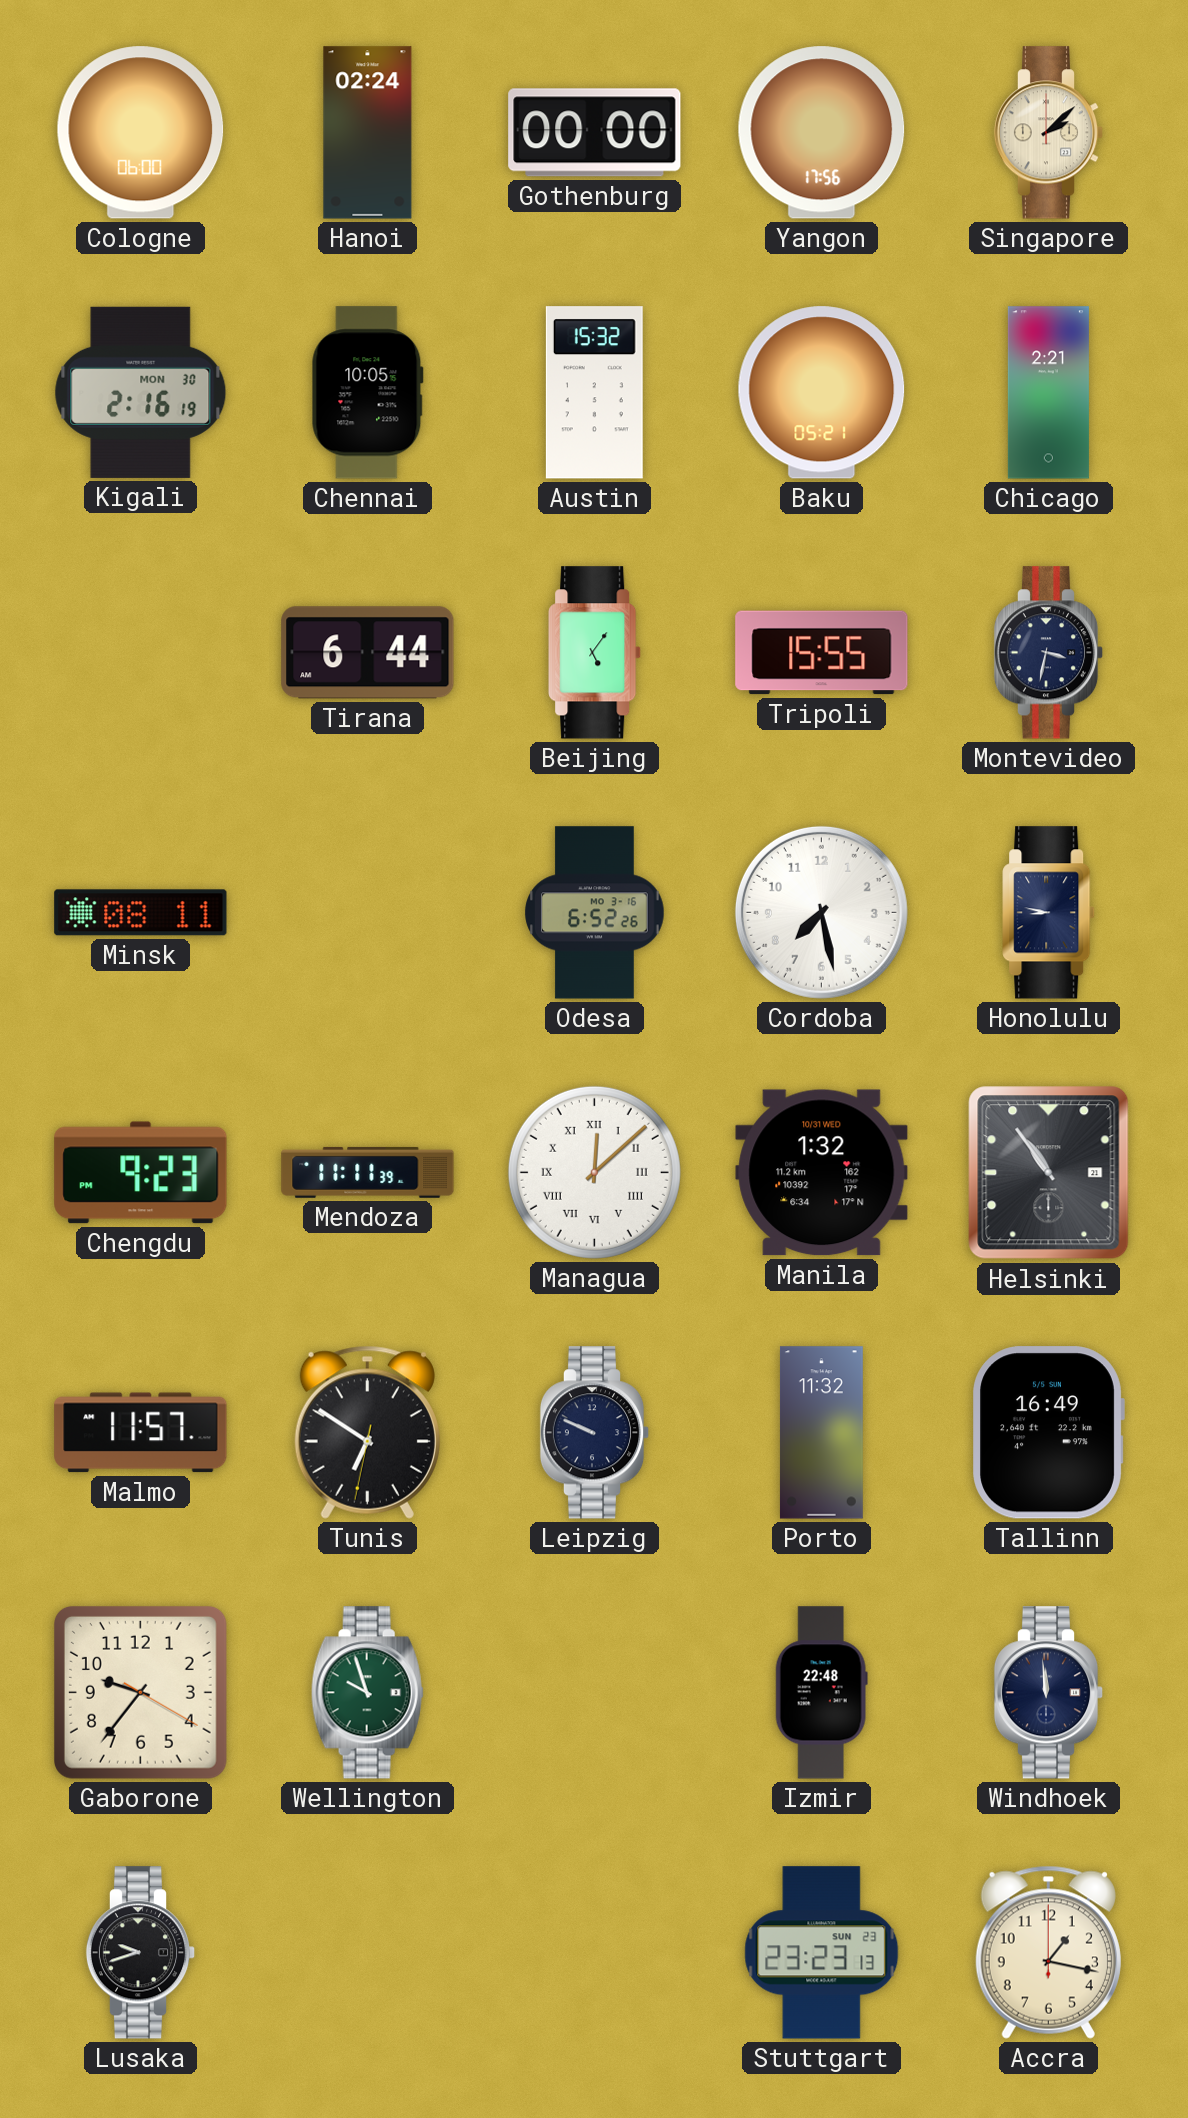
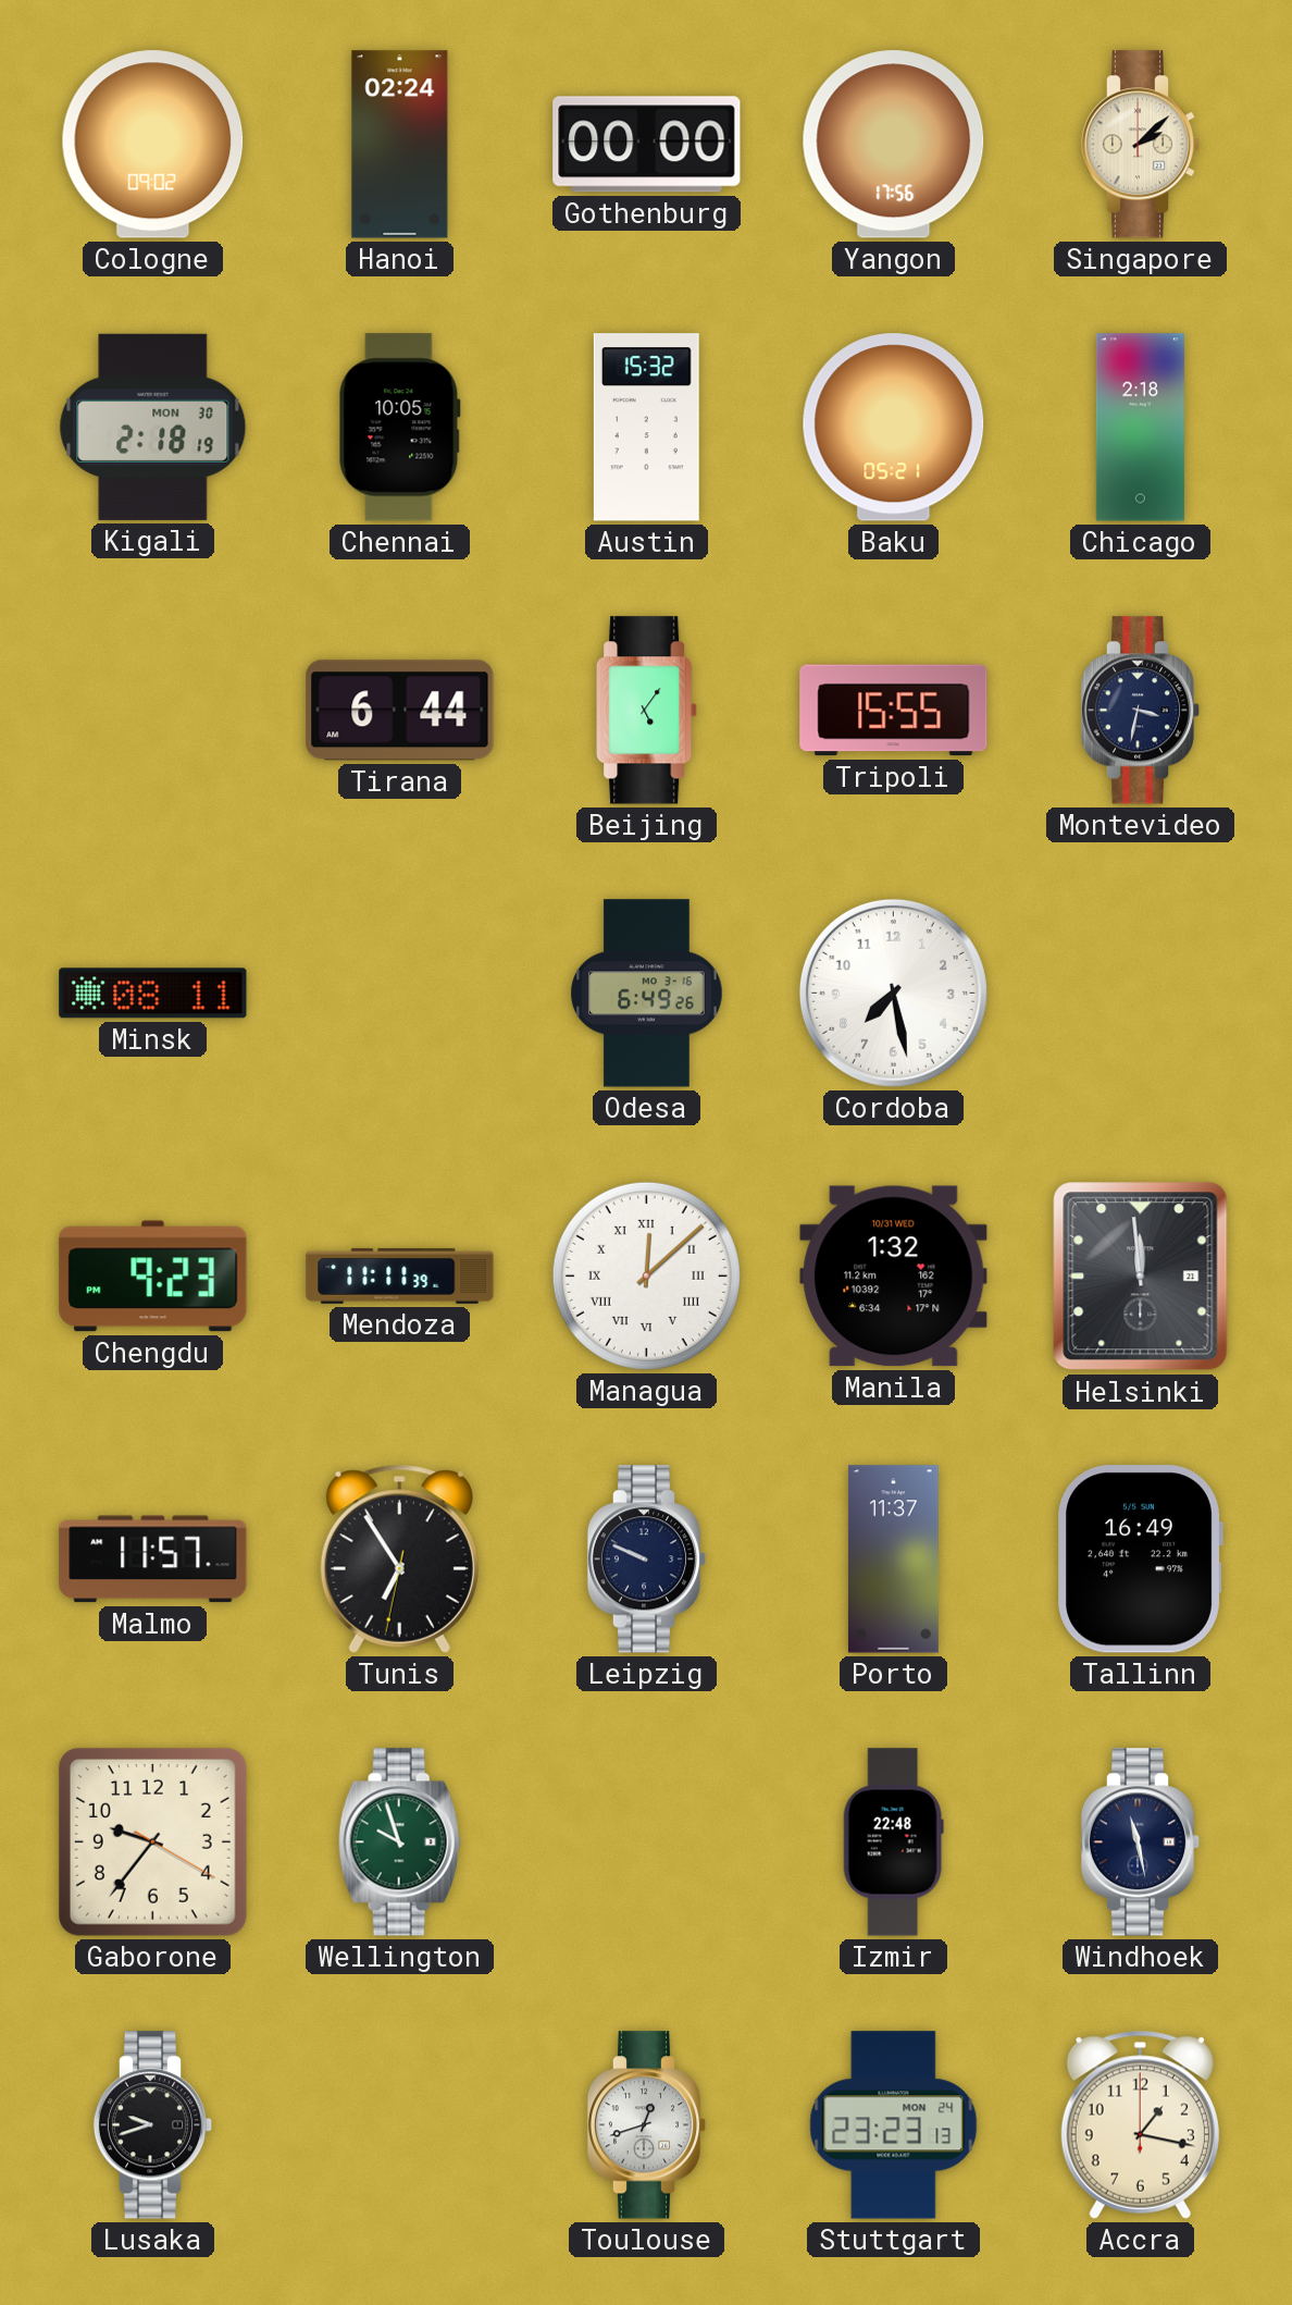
Cologne: 06:00 -> 09:02 (153, 145)
Kigali: 2:16 -> 2:18 (153, 427)
Chicago: 2:21 -> 2:18 (1140, 428)
Odesa: 6:52 -> 6:49 (647, 994)
Honolulu: 8:47 -> none (1049, 913)
Helsinki: 10:54 -> 11:59 (1141, 1277)
Tunis: 6:50 -> 6:54 (399, 1558)
Porto: 11:32 -> 11:37 (893, 1560)
Windhoek: 11:59 -> 11:28 (1141, 1842)
Toulouse: none -> 12:42 (647, 2125)
Stuttgart date: SUN 23 -> MON 24 (894, 2125)
